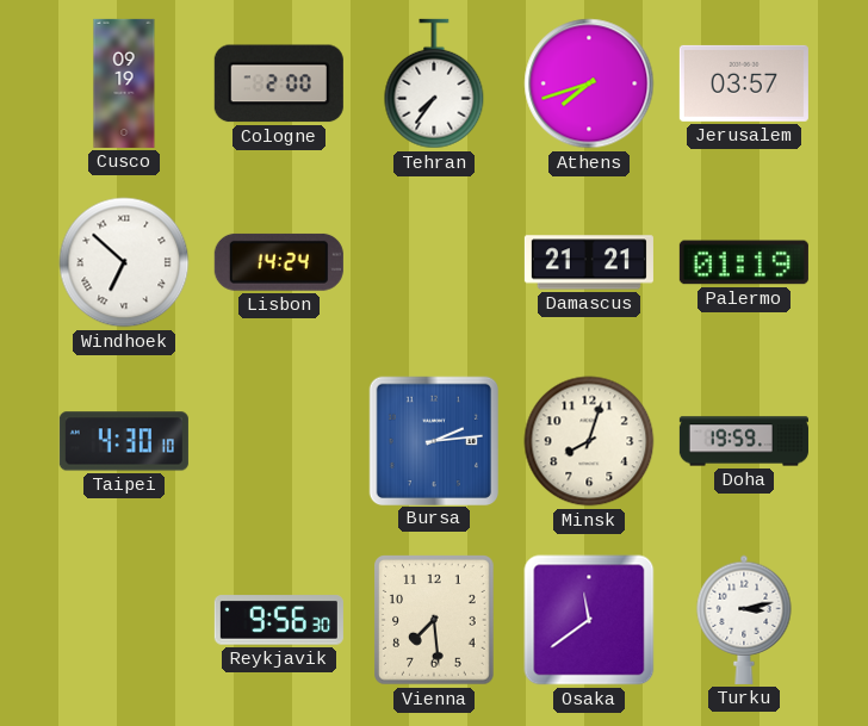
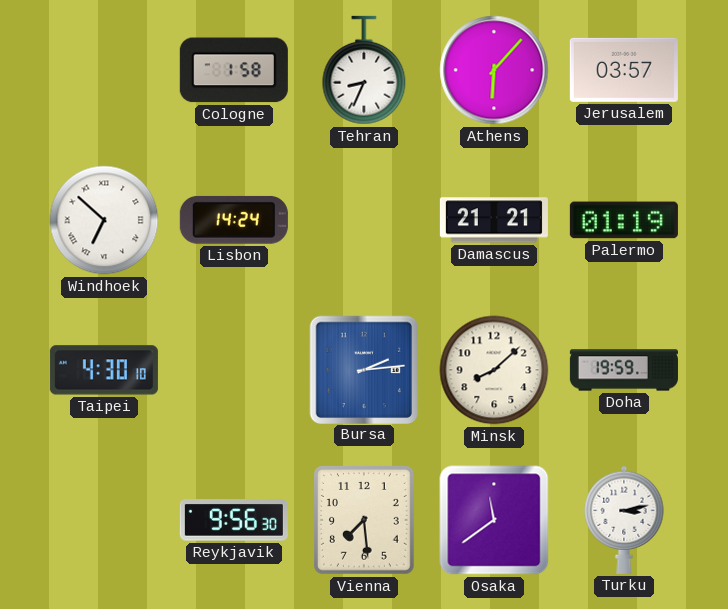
Cusco: 09:19 -> none (124, 83)
Cologne: 2:00 -> 1:58 (234, 70)
Tehran: 7:36 -> 8:34 (364, 70)
Athens: 7:42 -> 6:07 (494, 70)
Minsk: 8:03 -> 8:08 (494, 370)
